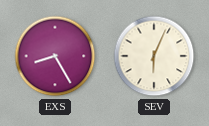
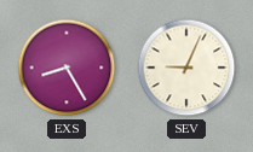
SEV: 6:04 -> 9:04 (186, 68)
